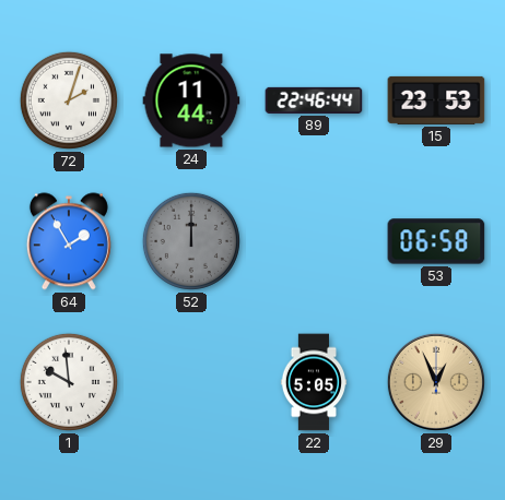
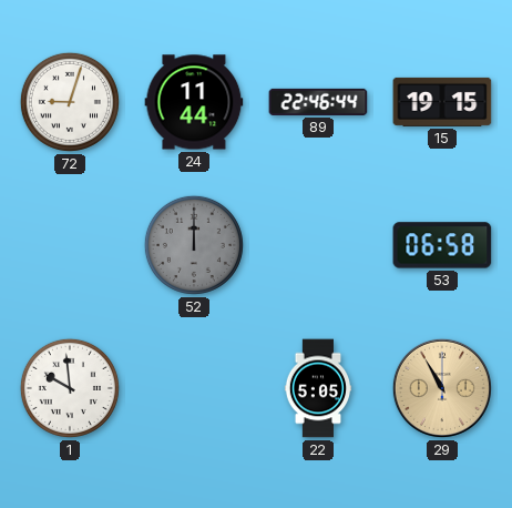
72: 2:03 -> 9:03 (70, 102)
15: 23:53 -> 19:15 (442, 102)
64: 1:55 -> none (69, 241)
29: 12:56 -> 10:55 (442, 388)
